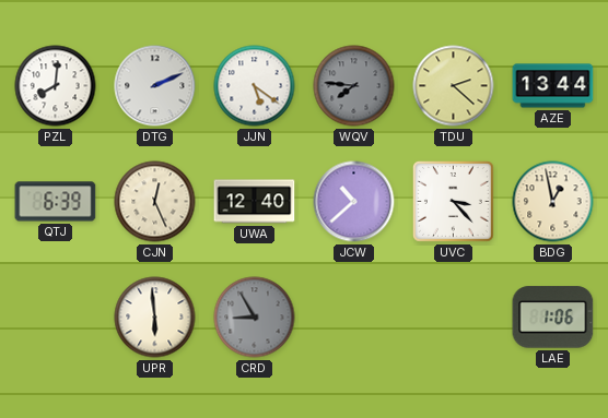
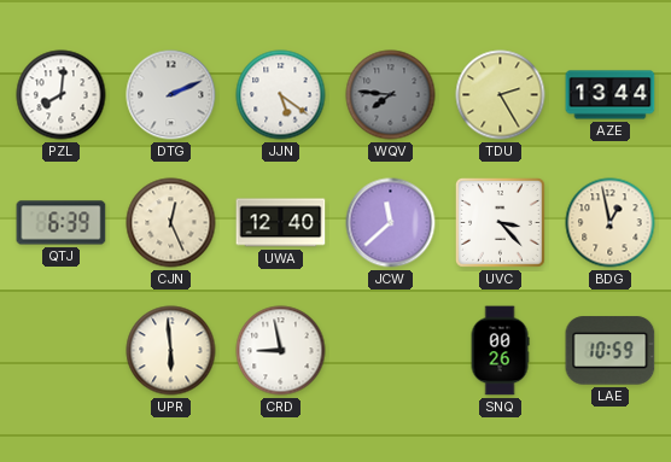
TDU: 2:22 -> 2:25 (501, 95)
JCW: 10:38 -> 11:38 (391, 223)
CRD: 8:55 -> 8:58 (281, 351)
CRD dial: grey -> white (281, 351)
SNQ: none -> 00:26 (500, 351)
LAE: 1:06 -> 10:59 (611, 351)
